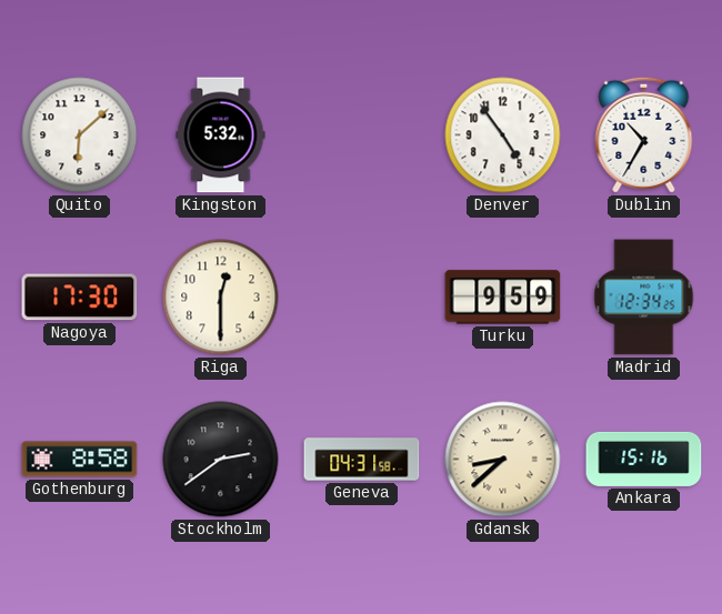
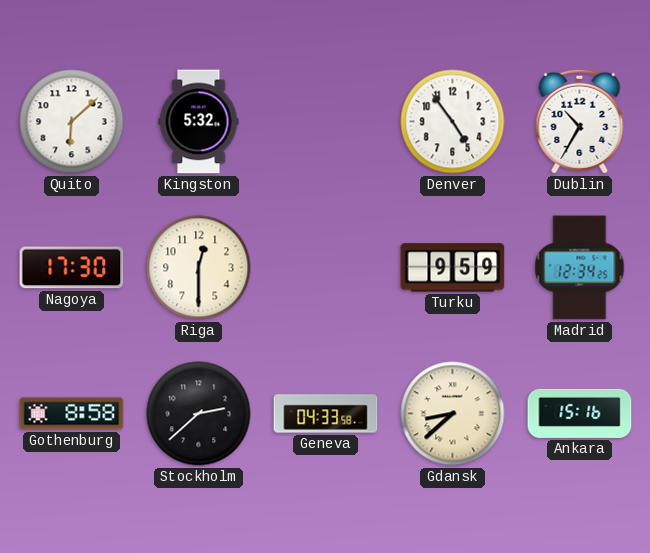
Stockholm: 2:39 -> 2:38 (199, 414)
Geneva: 04:31 -> 04:33 (326, 414)
